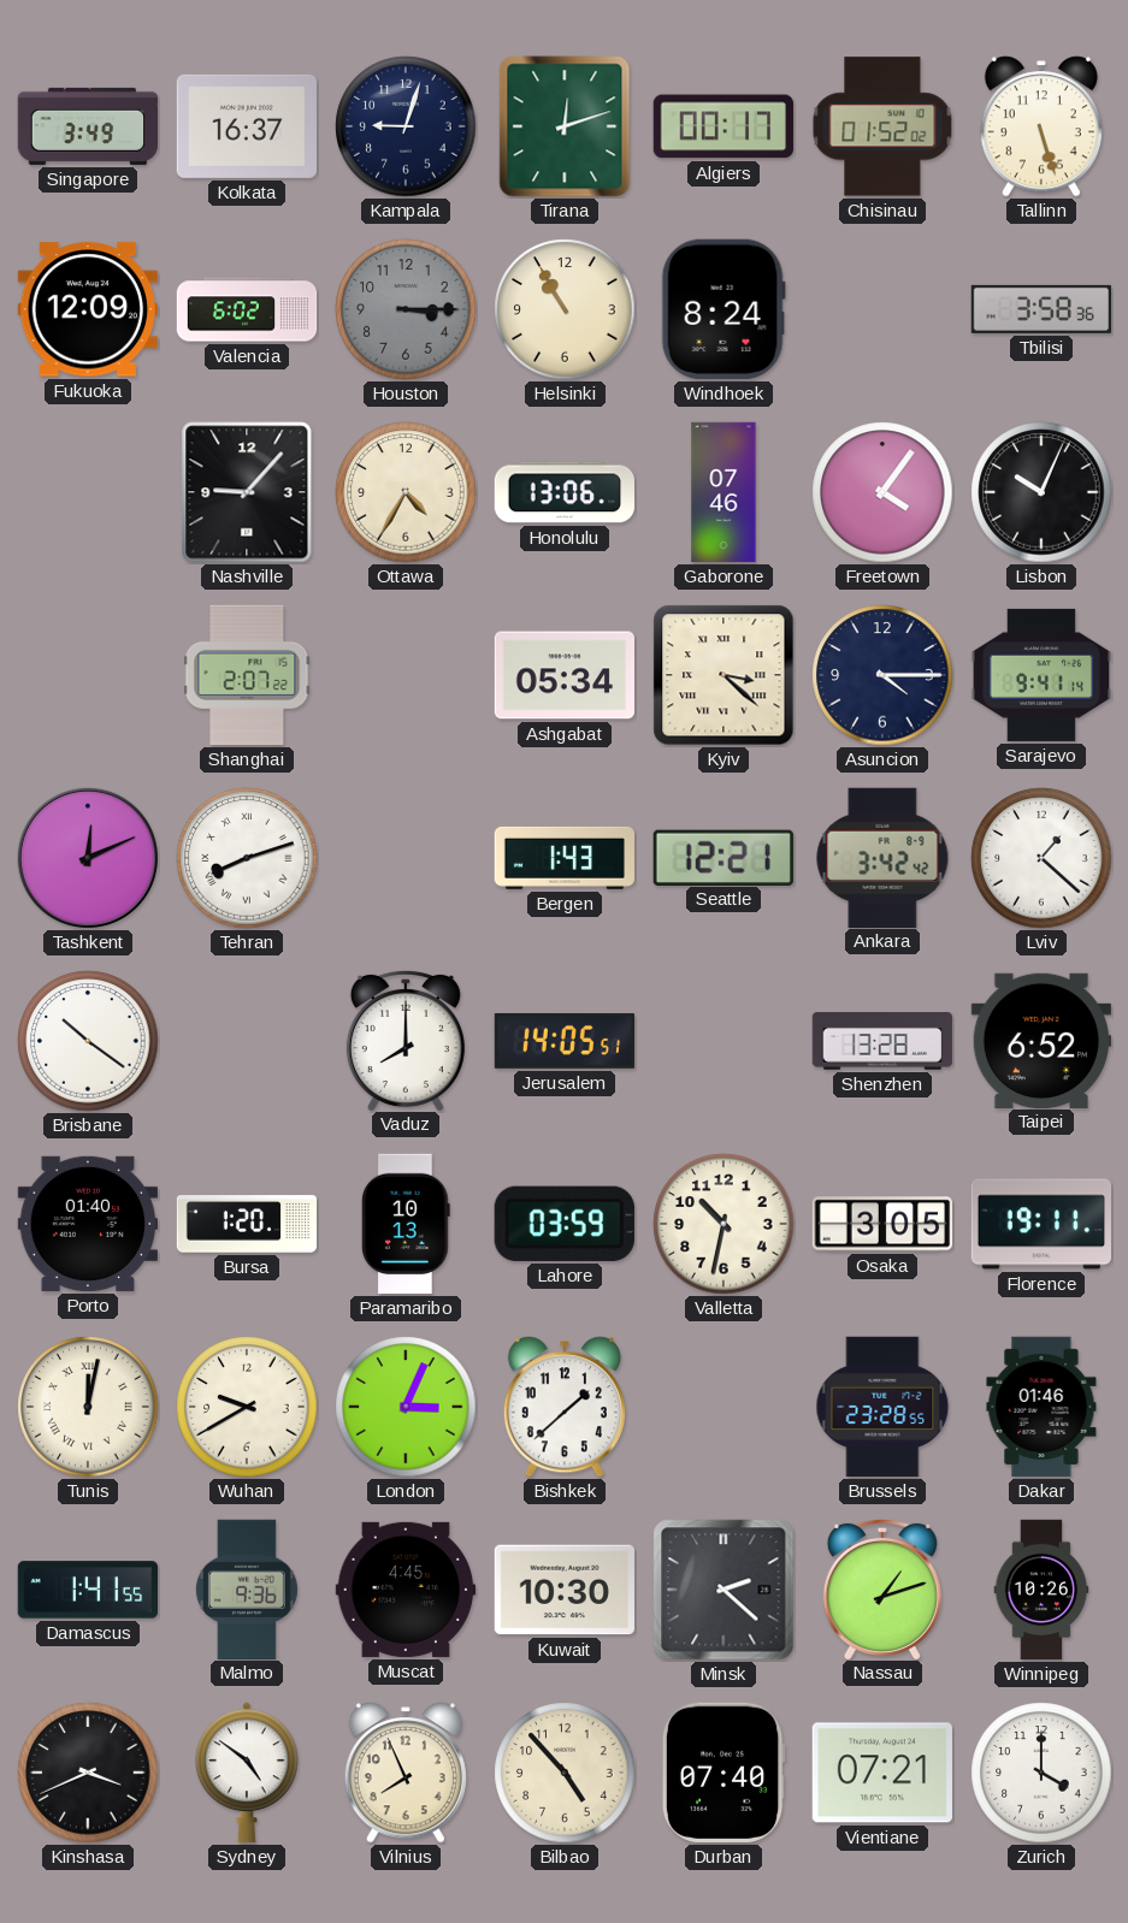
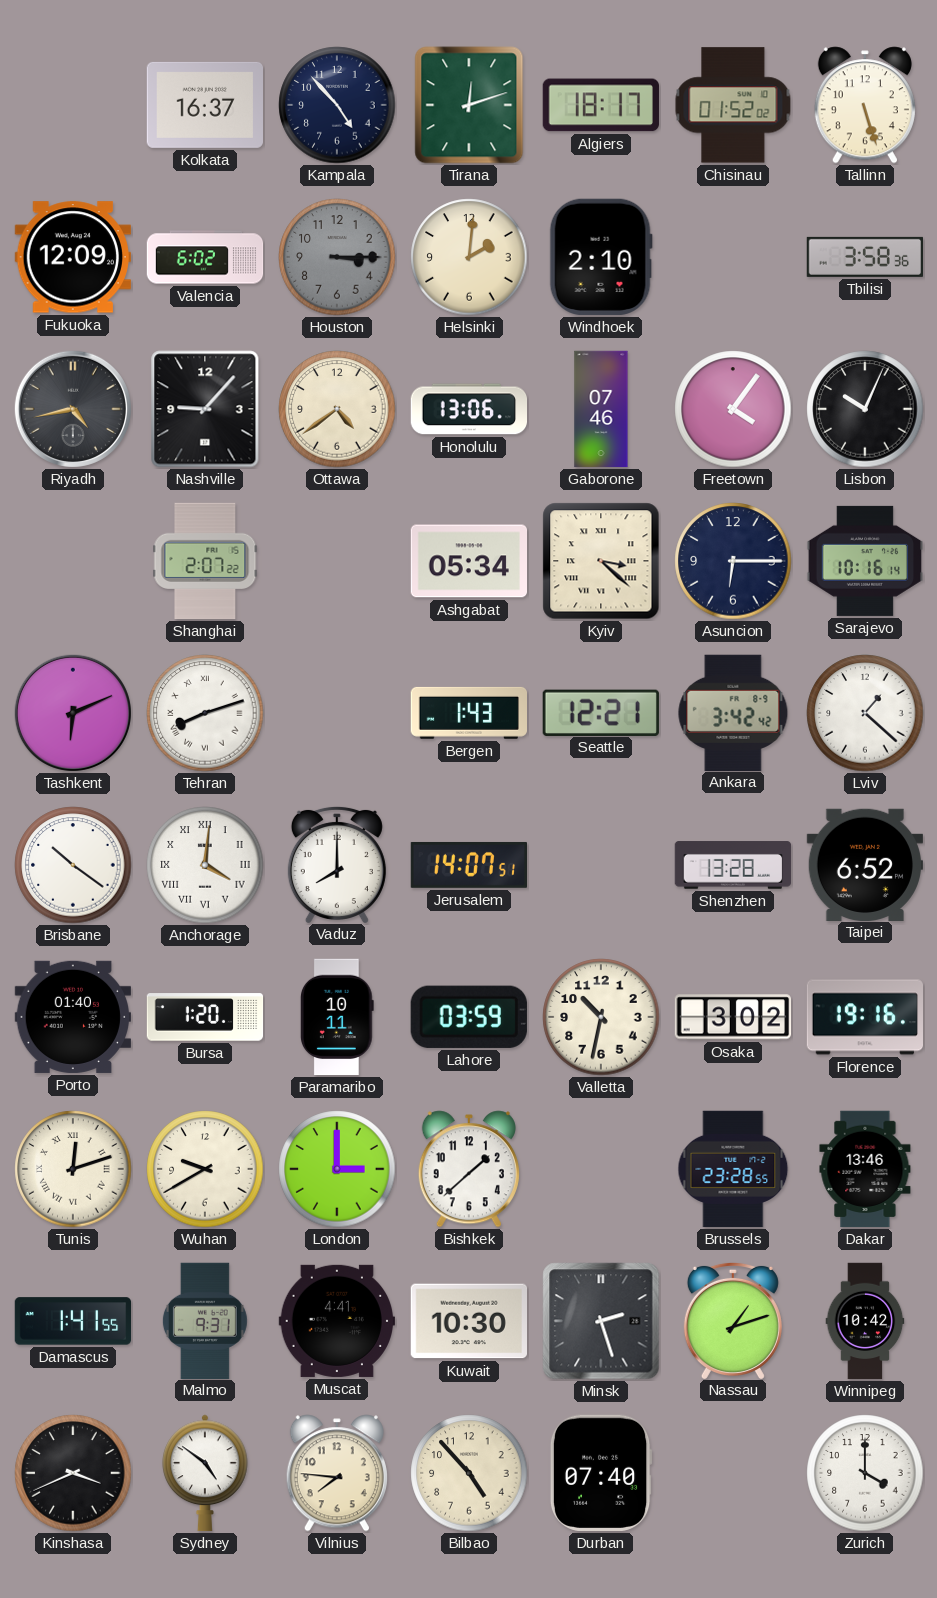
Singapore: 3:49 -> none (88, 126)
Kampala: 9:03 -> 4:53 (337, 105)
Algiers: 00:17 -> 18:17 (601, 105)
Helsinki: 10:55 -> 2:01 (469, 257)
Windhoek: 8:24 -> 2:10 (601, 257)
Riyadh: none -> 4:43 (73, 409)
Ottawa: 4:35 -> 4:39 (337, 409)
Asuncion: 4:15 -> 6:15 (733, 561)
Sarajevo: 9:41 -> 10:16 (865, 561)
Tashkent: 12:11 -> 6:11 (73, 713)
Anchorage: none -> 4:01 (205, 865)
Jerusalem: 14:05 -> 14:07 (469, 865)
Paramaribo: 10:13 -> 10:11 (337, 1017)
Osaka: 3:05 -> 3:02 (733, 1017)
Florence: 19:11 -> 19:16 (864, 1017)
Tunis: 12:02 -> 12:12 (73, 1169)
London: 3:04 -> 3:00 (337, 1169)
Dakar: 01:46 -> 13:46 (865, 1169)
Malmo: 9:36 -> 9:31 (205, 1320)
Muscat: 4:45 -> 4:41 (336, 1321)
Minsk: 2:22 -> 2:27 (601, 1321)
Winnipeg: 10:26 -> 10:42 (865, 1321)
Vilnius: 7:56 -> 7:46 (337, 1473)
Vientiane: 07:21 -> none (882, 1773)
